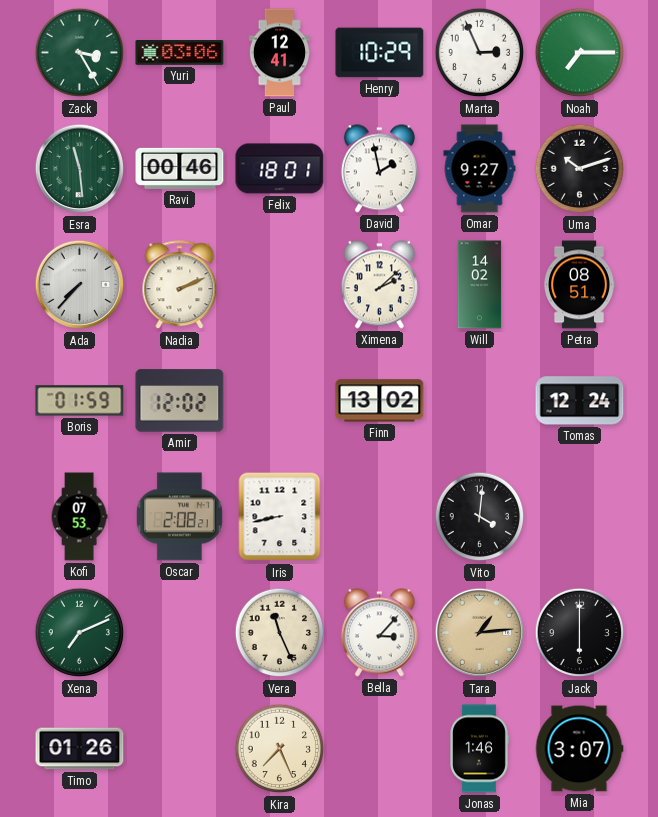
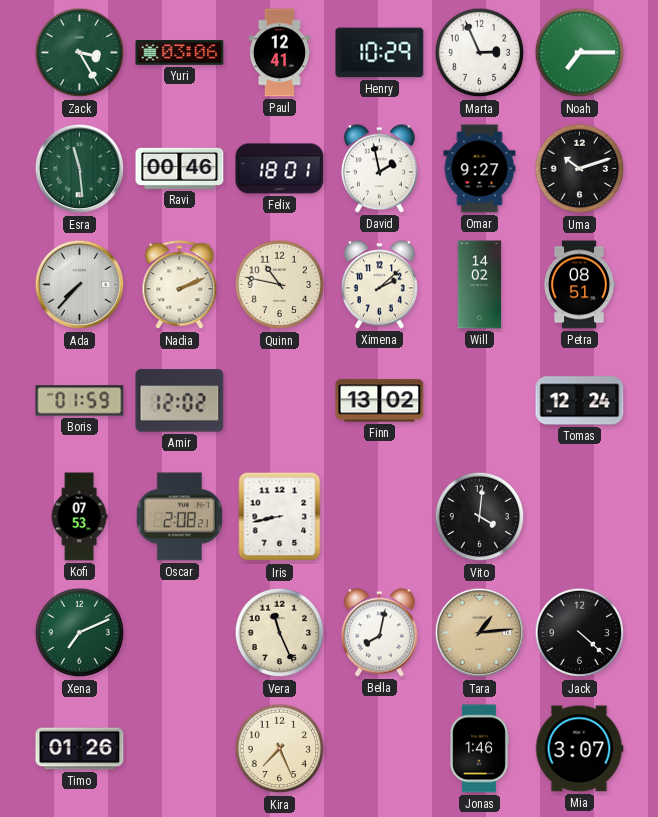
Quinn: none -> 10:47 (280, 285)
Bella: 3:07 -> 8:02 (379, 633)
Jack: 6:00 -> 4:22 (580, 633)
